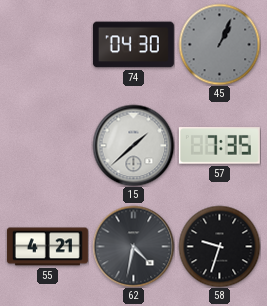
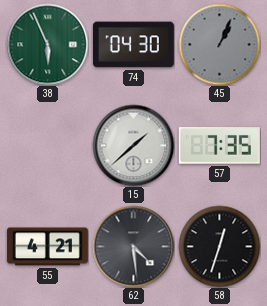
38: none -> 5:56 (47, 44)
62: 4:32 -> 4:29 (133, 246)
58: 9:33 -> 12:33 (219, 246)
